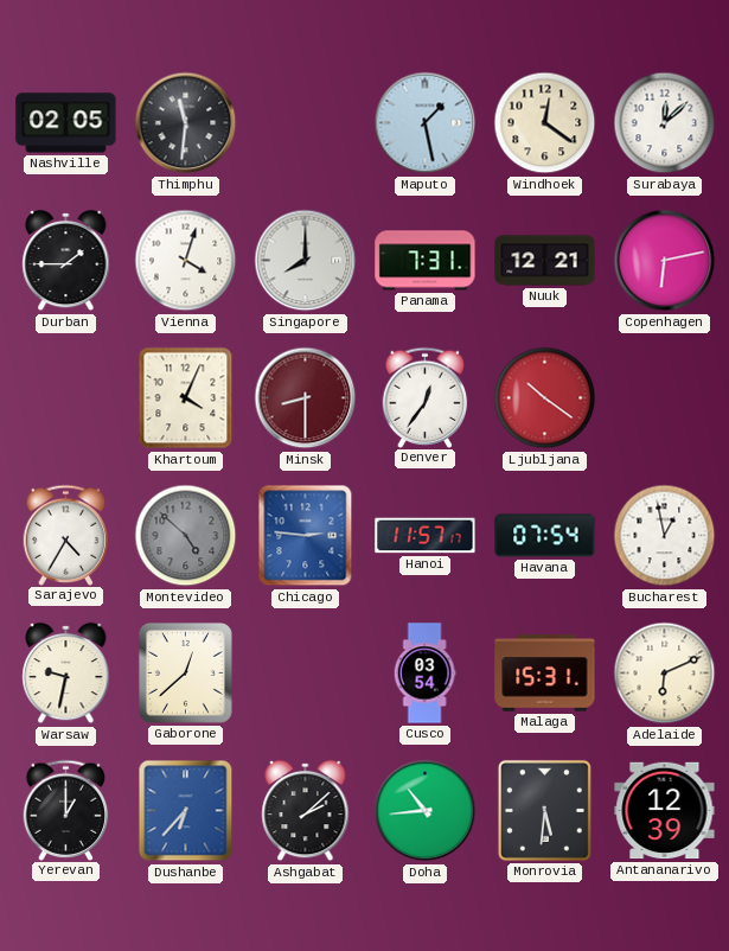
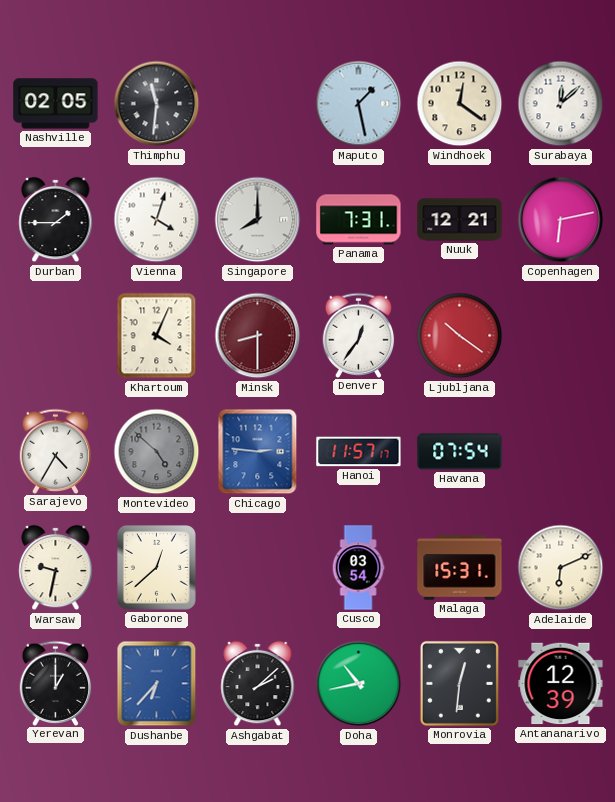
Bucharest: 12:58 -> none (665, 536)
Doha: 10:44 -> 10:43 (359, 684)
Monrovia: 5:31 -> 12:31 (459, 683)
